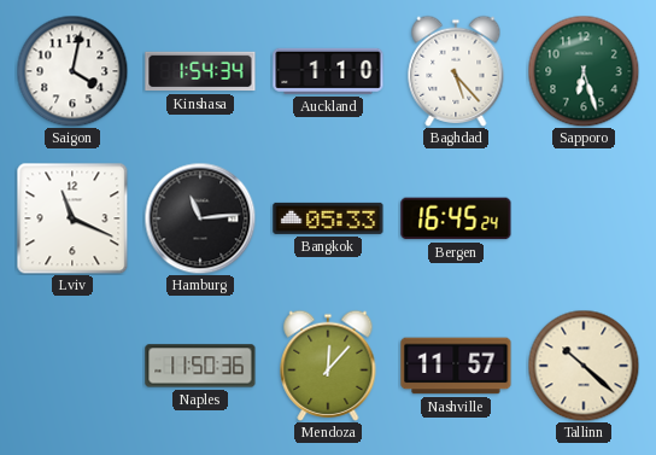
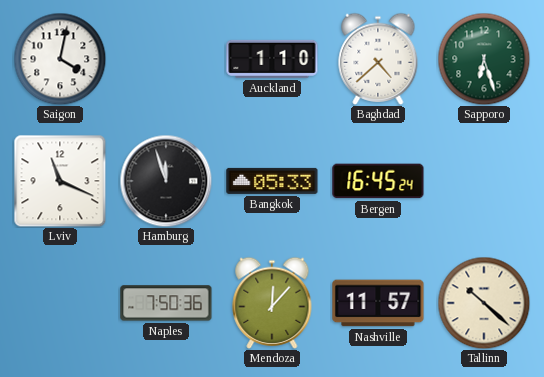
Kinshasa: 1:54 -> none (200, 71)
Baghdad: 5:23 -> 4:38 (378, 59)
Hamburg: 11:14 -> 11:57 (166, 181)
Naples: 11:50 -> 7:50 (166, 303)
